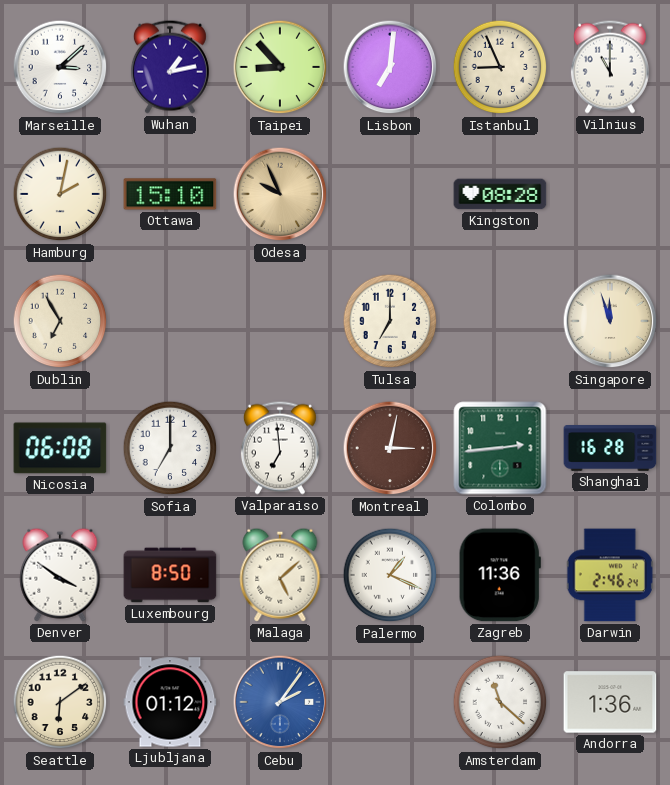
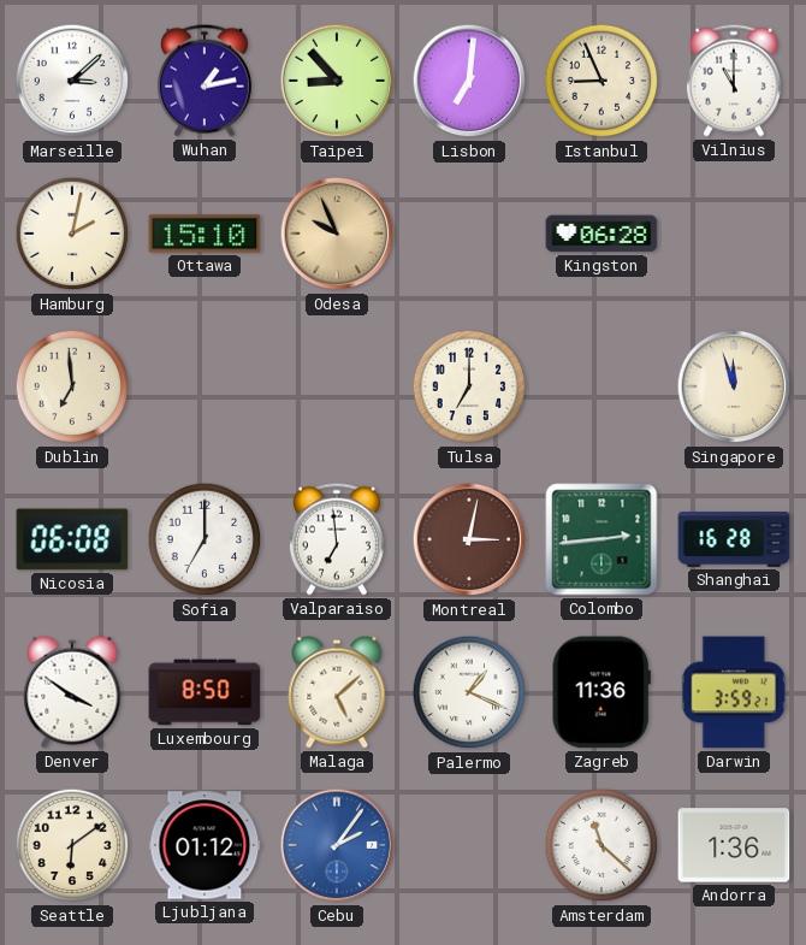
Kingston: 08:28 -> 06:28 (601, 234)
Dublin: 6:55 -> 6:59 (72, 386)
Darwin: 2:46 -> 3:59 (734, 692)
